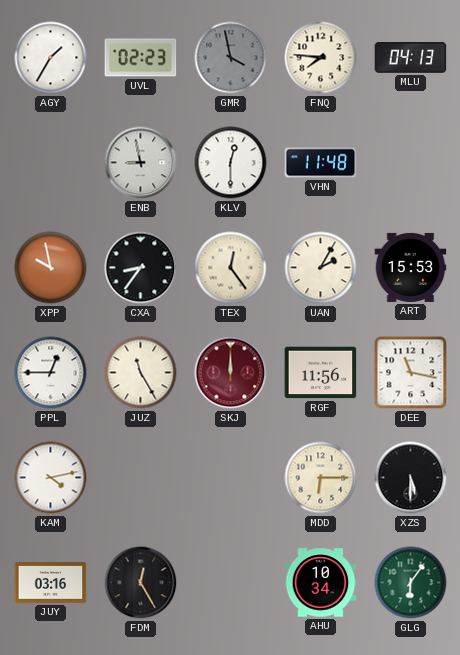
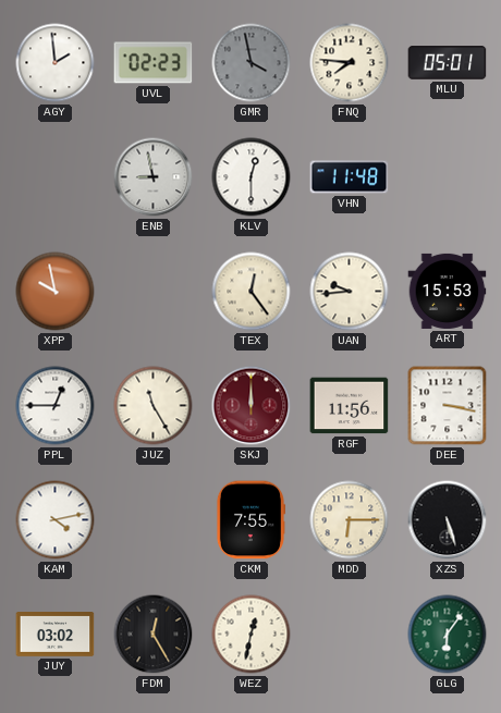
AGY: 1:35 -> 1:59 (56, 63)
MLU: 04:13 -> 05:01 (448, 63)
CXA: 8:36 -> none (141, 268)
UAN: 2:05 -> 9:44 (350, 292)
DEE: 11:17 -> 3:17 (448, 406)
CKM: none -> 7:55 (249, 520)
XZS: 5:30 -> 5:27 (448, 520)
JUY: 03:16 -> 03:02 (56, 635)
WEZ: none -> 12:32 (252, 635)
AHU: 10:34 -> none (321, 583)
